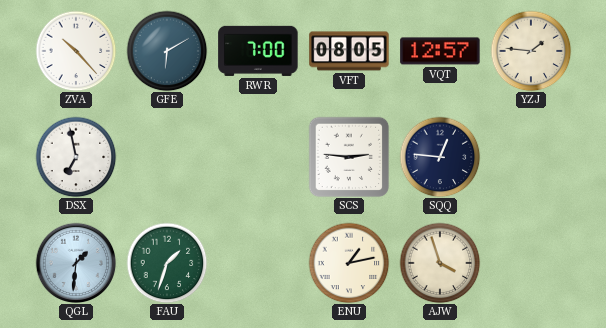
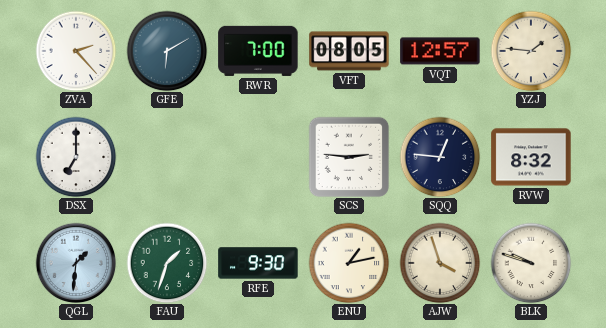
ZVA: 10:23 -> 2:23 (76, 51)
DSX: 6:58 -> 7:00 (76, 157)
RVW: none -> 8:32 (531, 157)
RFE: none -> 9:30 (258, 263)
BLK: none -> 9:48 (531, 263)
